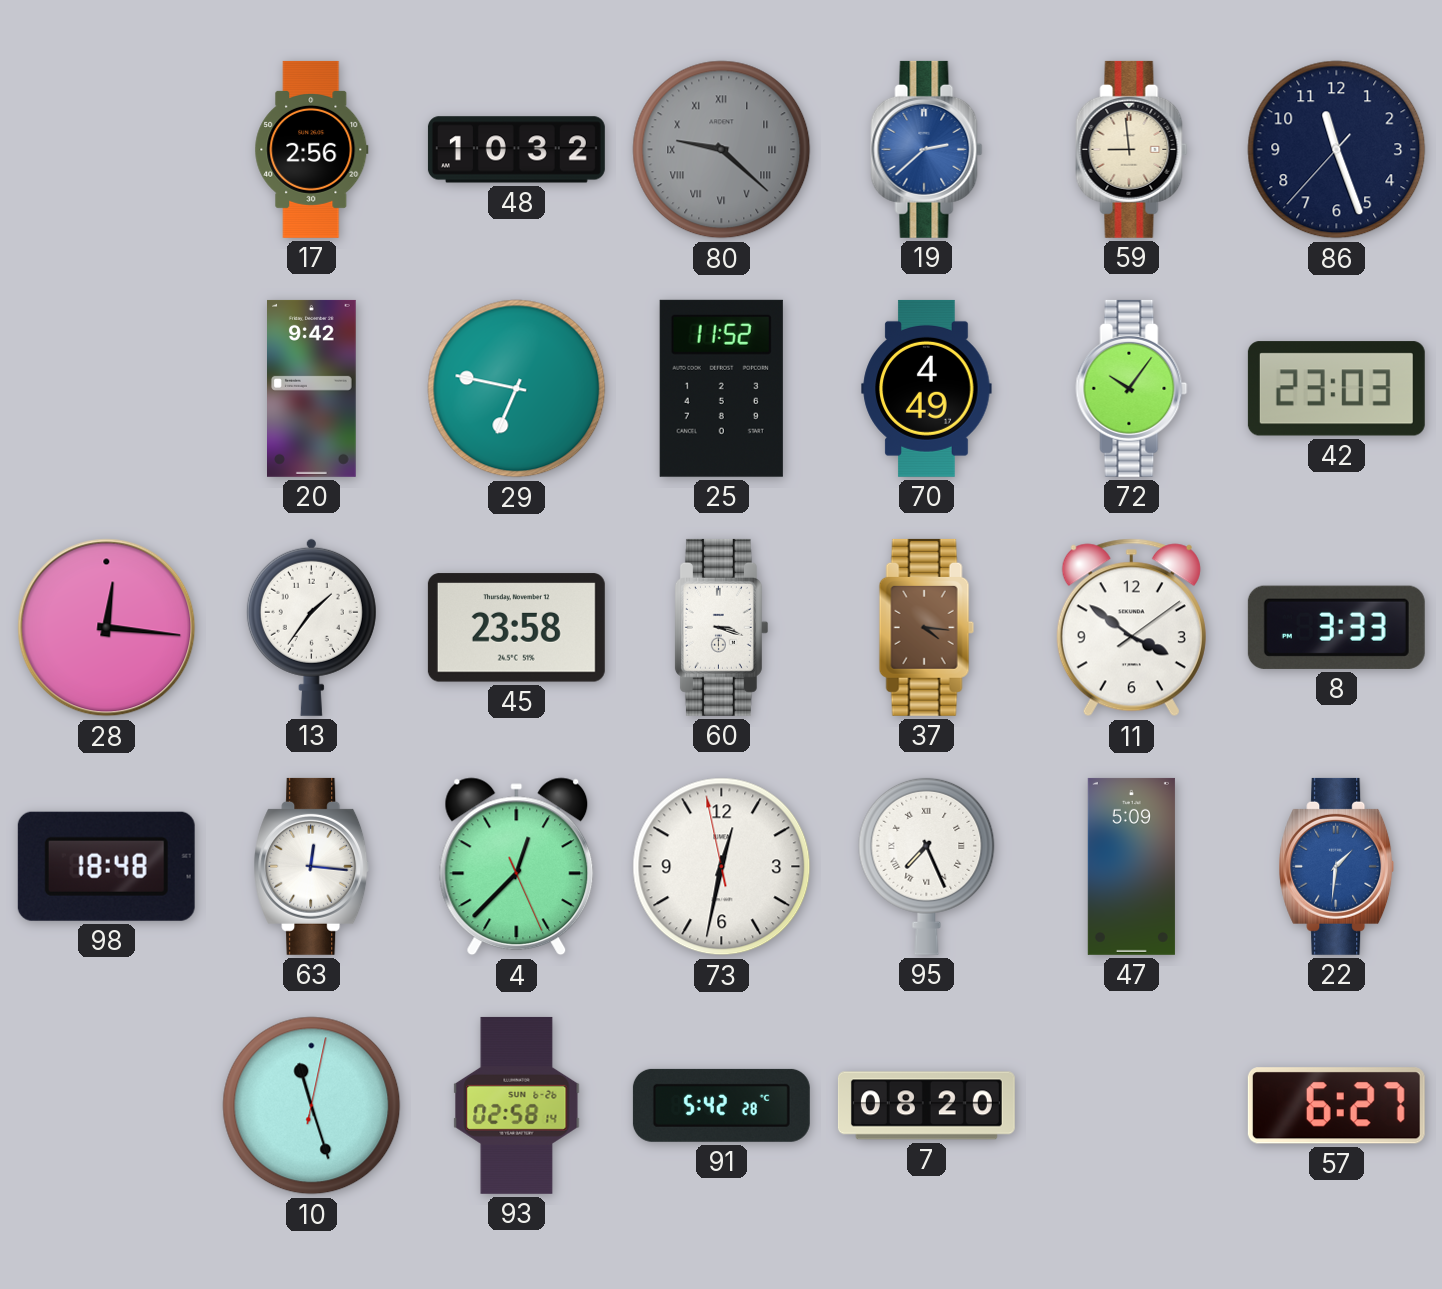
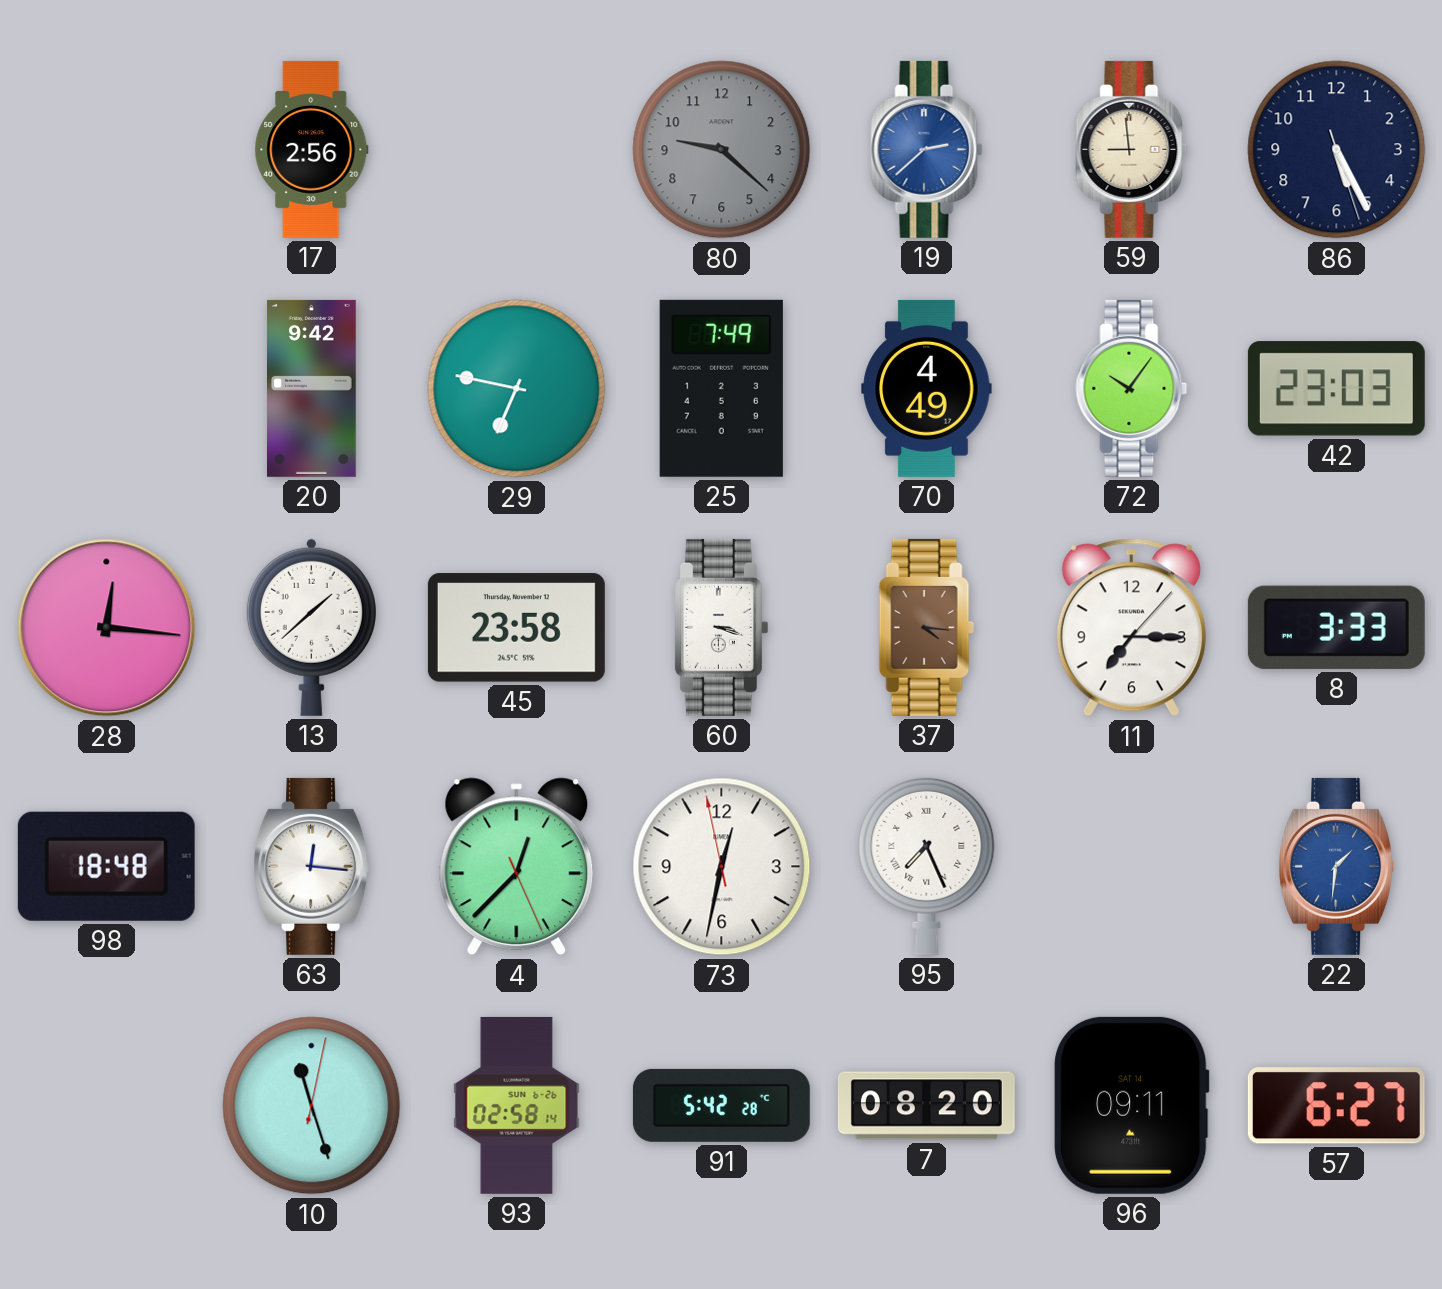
48: 10:32 -> none (516, 150)
80 numerals: Roman -> Arabic (722, 150)
86: 11:26 -> 5:25 (1337, 150)
25: 11:52 -> 7:49 (721, 388)
13: 1:36 -> 1:38 (311, 627)
11: 3:51 -> 7:15 (1131, 628)
47: 5:09 -> none (1131, 866)
96: none -> 09:11 (1132, 1105)
